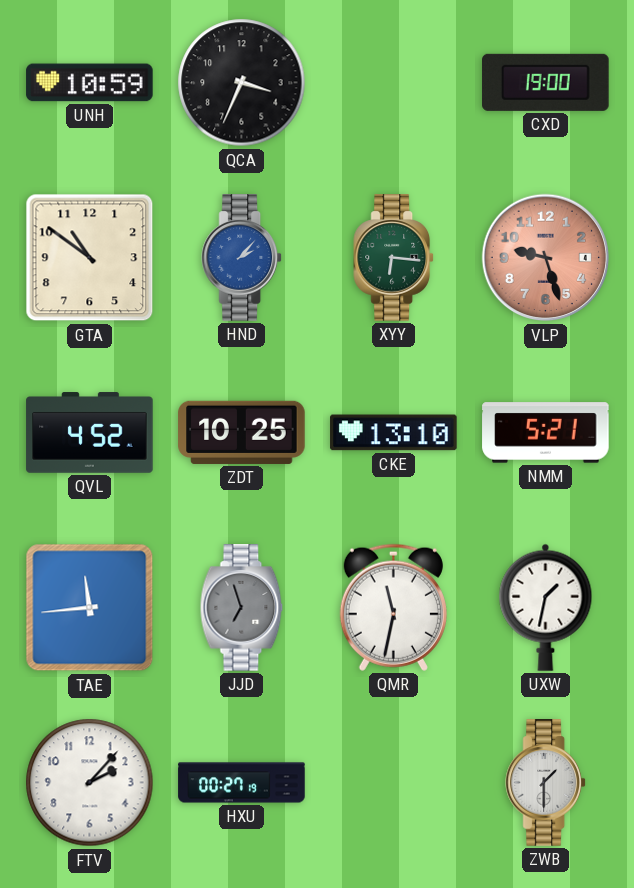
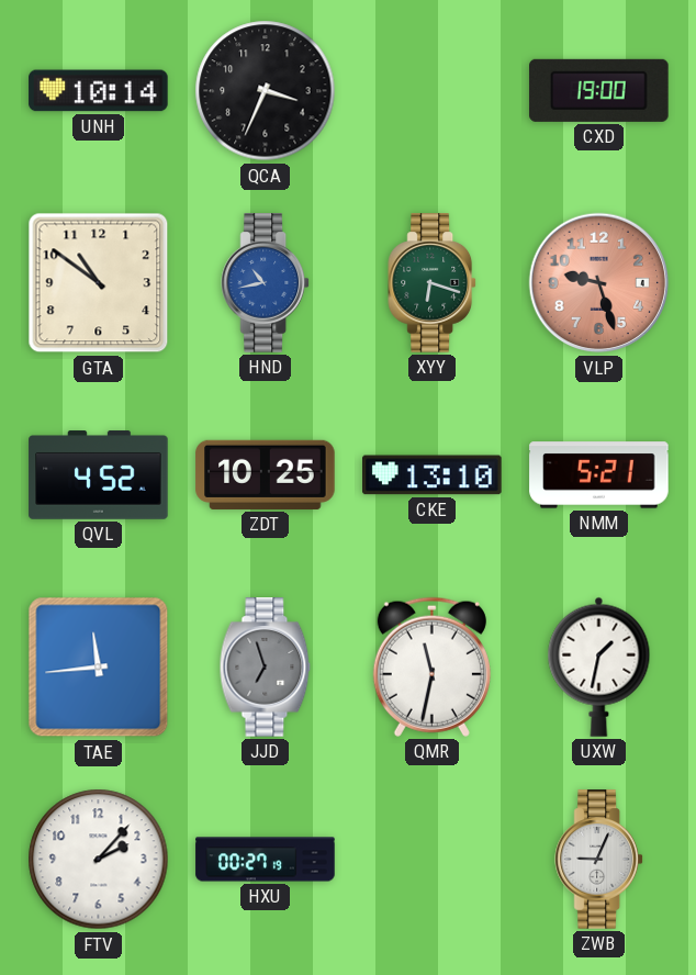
UNH: 10:59 -> 10:14 (99, 91)
HND: 2:07 -> 10:43 (265, 283)
XYY: 6:16 -> 6:18 (431, 283)
ZWB: 1:30 -> 9:04 (598, 860)
